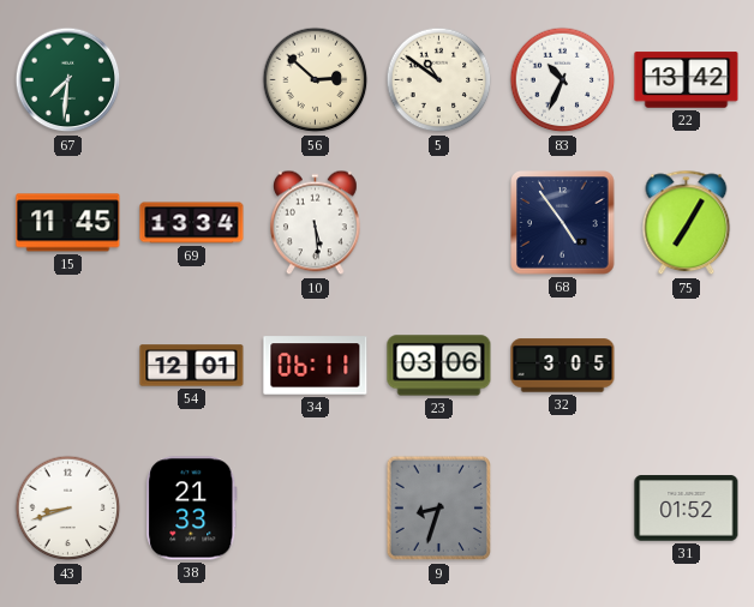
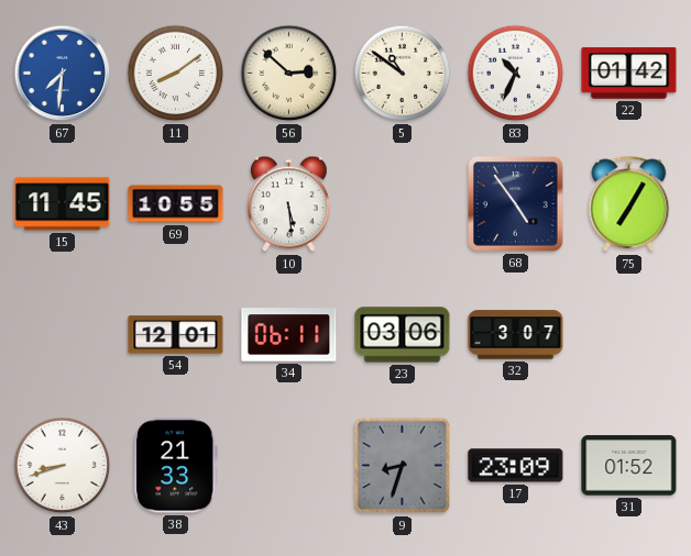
67 dial: green -> blue (63, 74)
11: none -> 8:09 (176, 74)
22: 13:42 -> 01:42 (629, 74)
69: 13:34 -> 10:55 (176, 204)
32: 3:05 -> 3:07 (516, 335)
17: none -> 23:09 (516, 466)
